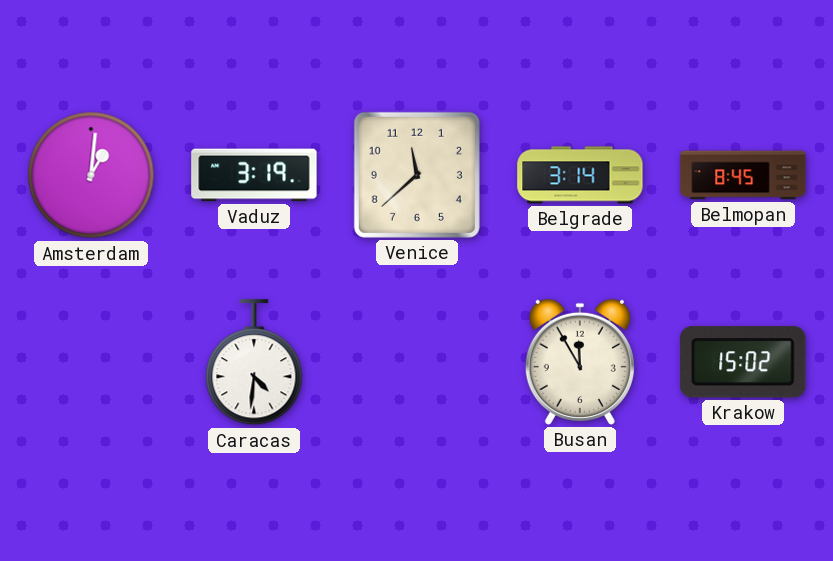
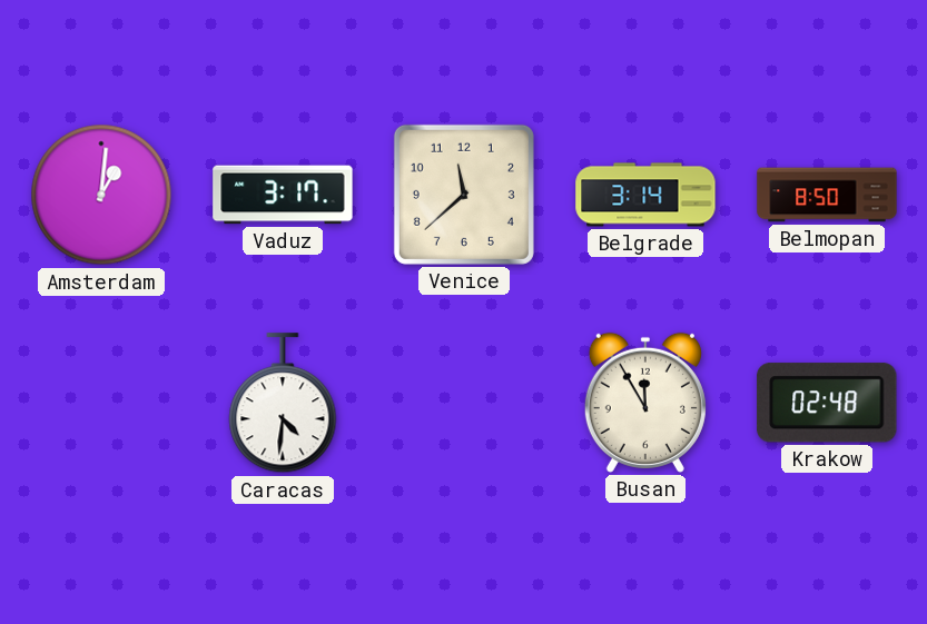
Vaduz: 3:19 -> 3:17 (283, 195)
Belmopan: 8:45 -> 8:50 (827, 195)
Krakow: 15:02 -> 02:48 (827, 403)
